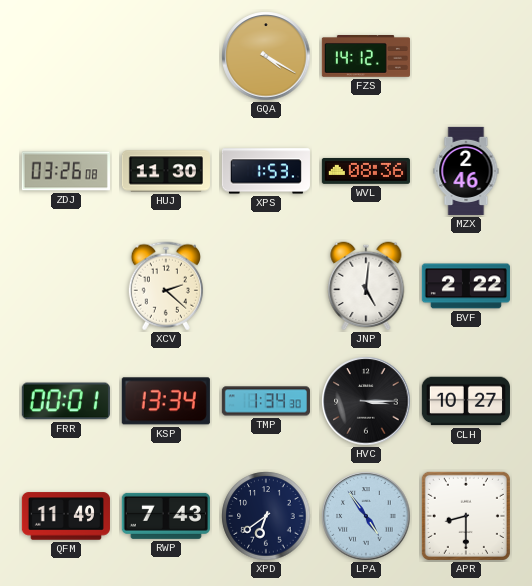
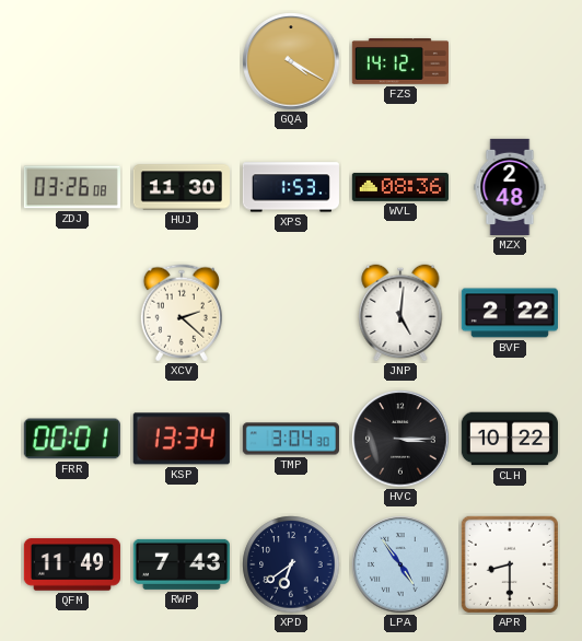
MZX: 2:46 -> 2:48 (510, 187)
TMP: 1:34 -> 3:04 (291, 439)
CLH: 10:27 -> 10:22 (510, 439)
